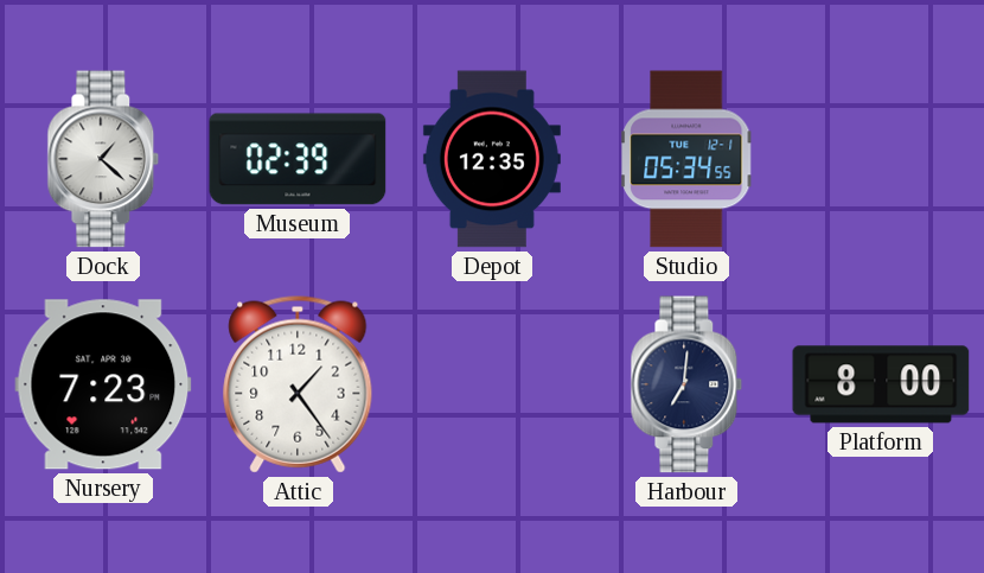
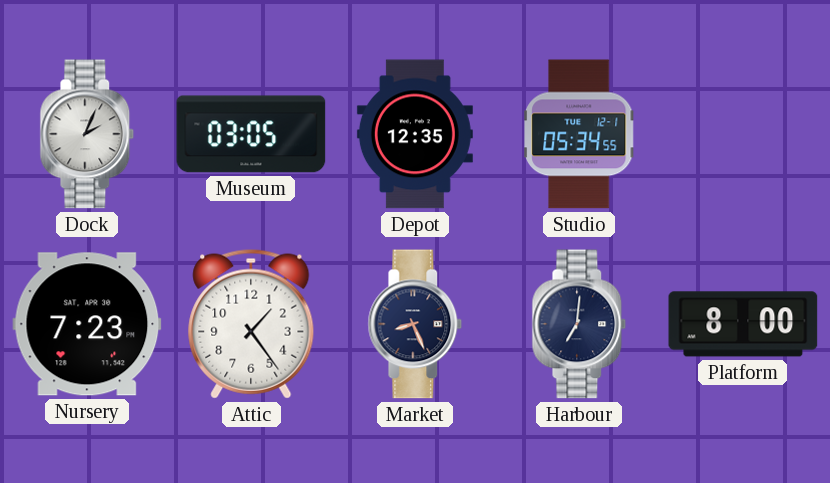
Dock: 1:22 -> 2:04 (87, 134)
Museum: 02:39 -> 03:05 (251, 134)
Market: none -> 8:26 (415, 324)
